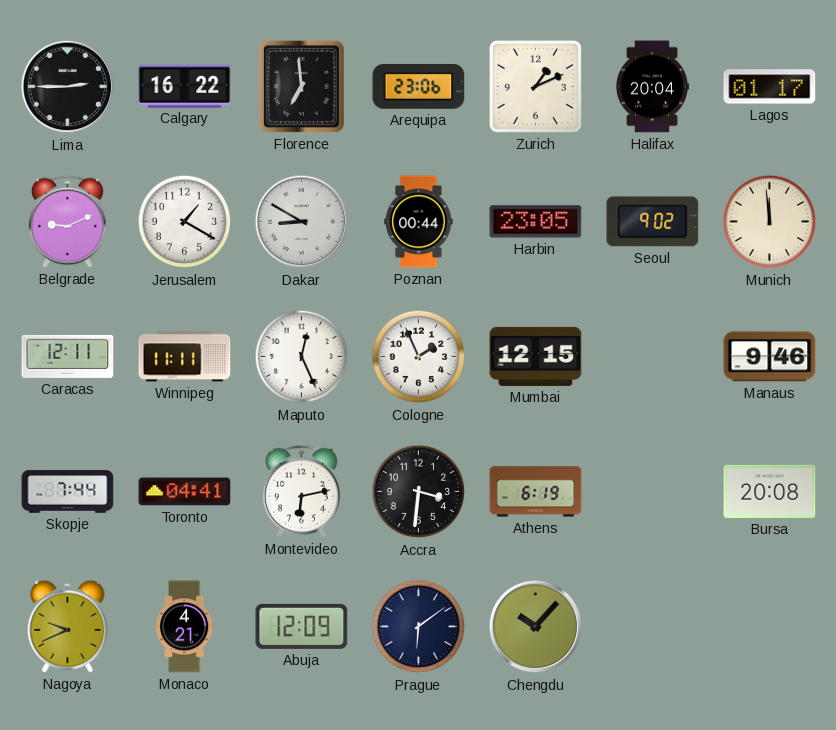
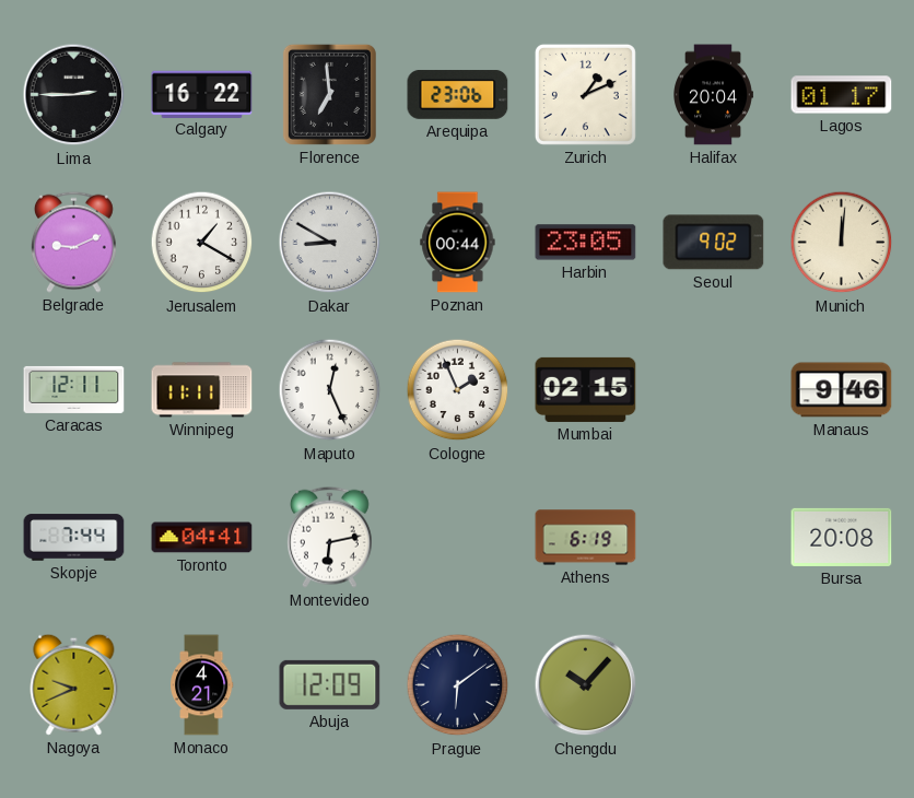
Munich: 11:59 -> 12:01 (842, 243)
Mumbai: 12:15 -> 02:15 (586, 389)
Accra: 3:31 -> none (419, 492)
